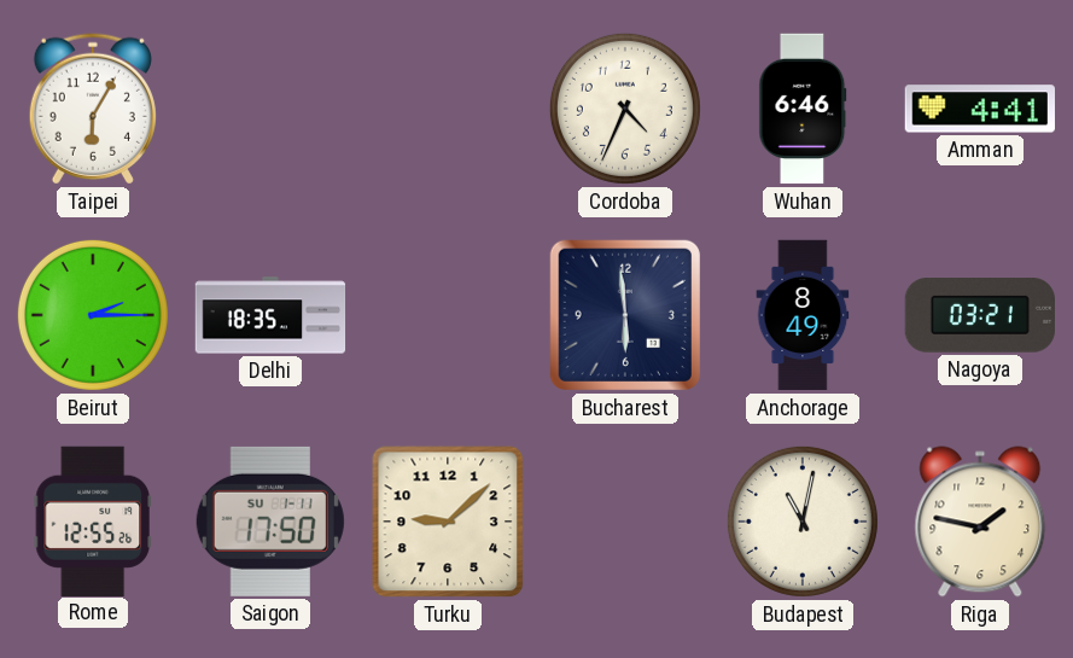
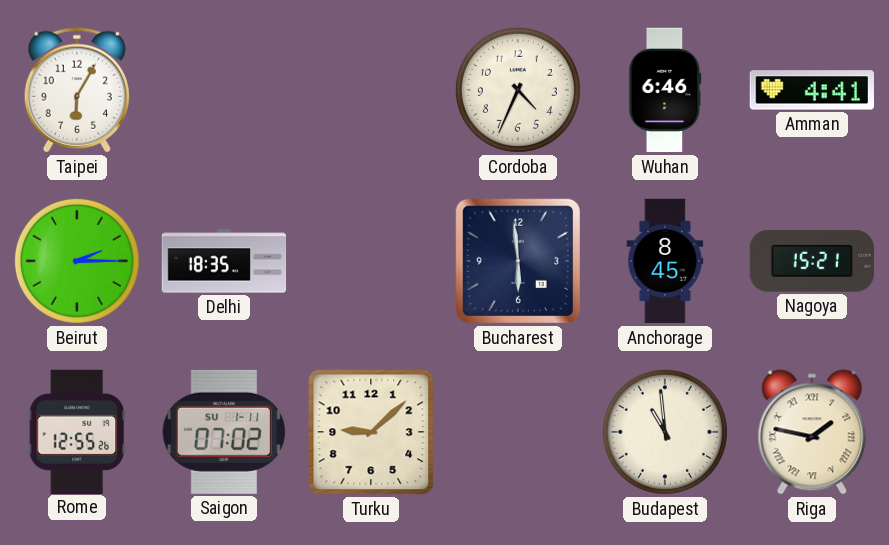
Anchorage: 8:49 -> 8:45 (665, 261)
Nagoya: 03:21 -> 15:21 (811, 262)
Saigon: 17:50 -> 07:02 (224, 432)
Budapest: 11:02 -> 10:59 (665, 432)
Riga numerals: Arabic -> Roman (812, 432)
